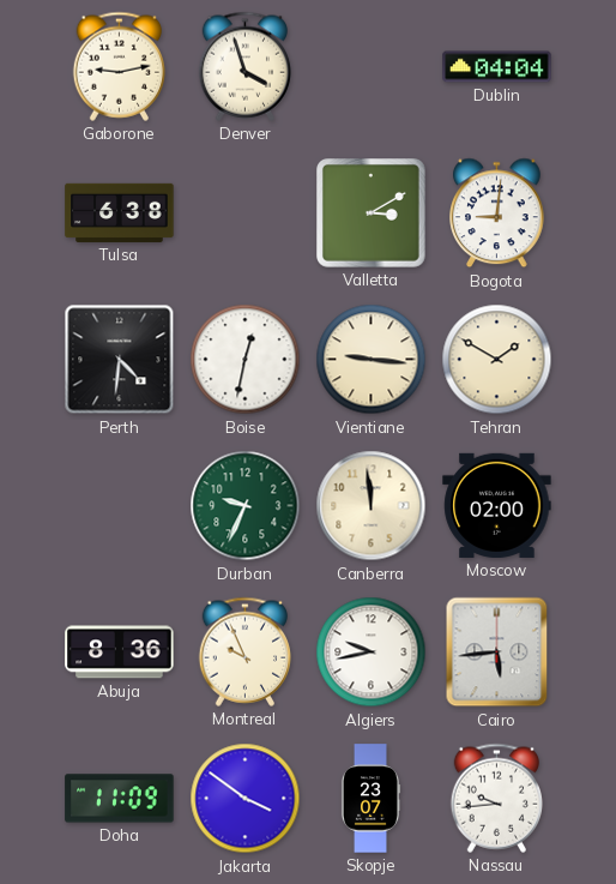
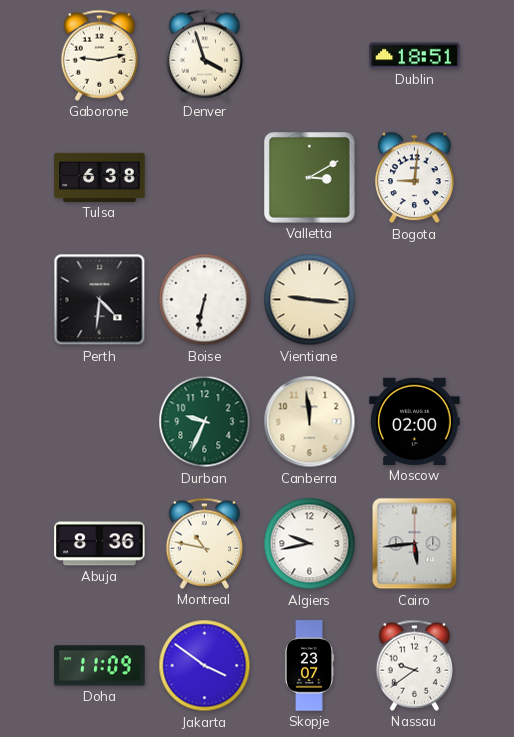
Dublin: 04:04 -> 18:51 (415, 56)
Boise: 12:32 -> 6:32 (205, 300)
Tehran: 1:50 -> none (497, 360)
Montreal: 9:56 -> 10:47 (204, 543)
Nassau: 9:44 -> 9:39 (414, 665)
